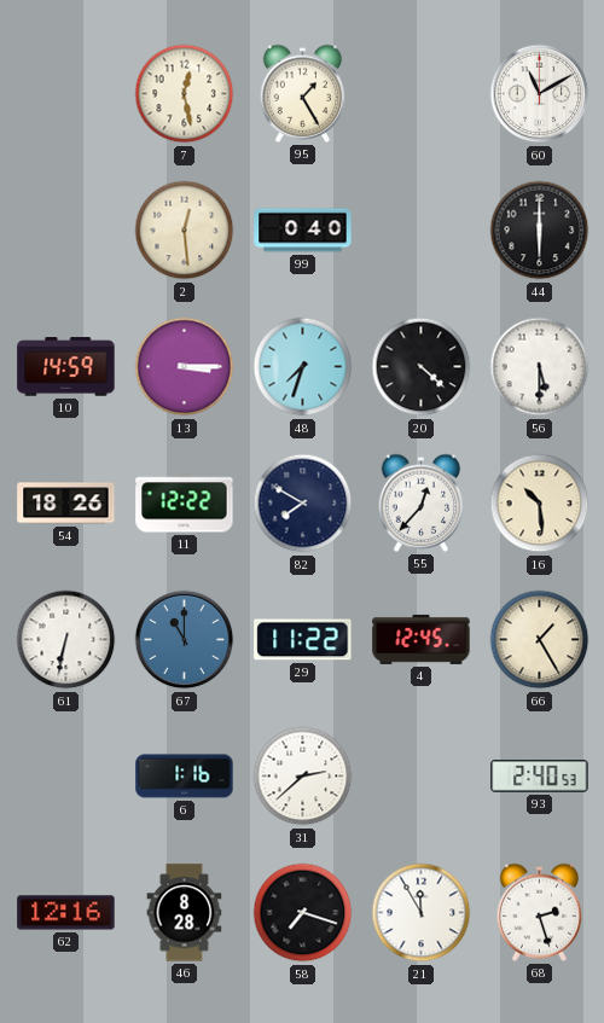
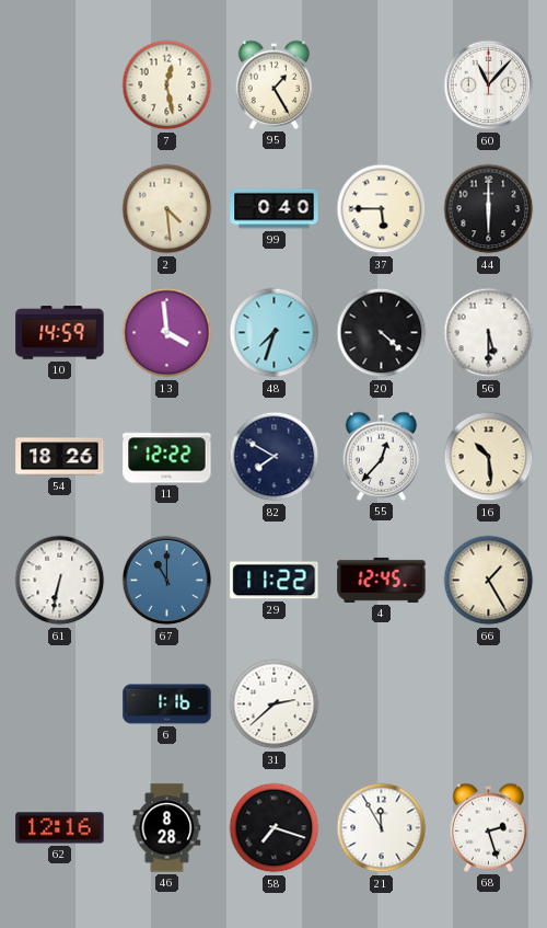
60: 11:10 -> 11:07 (489, 85)
2: 12:29 -> 4:29 (167, 209)
37: none -> 5:45 (382, 209)
13: 3:15 -> 3:59 (167, 333)
93: 2:40 -> none (540, 777)
